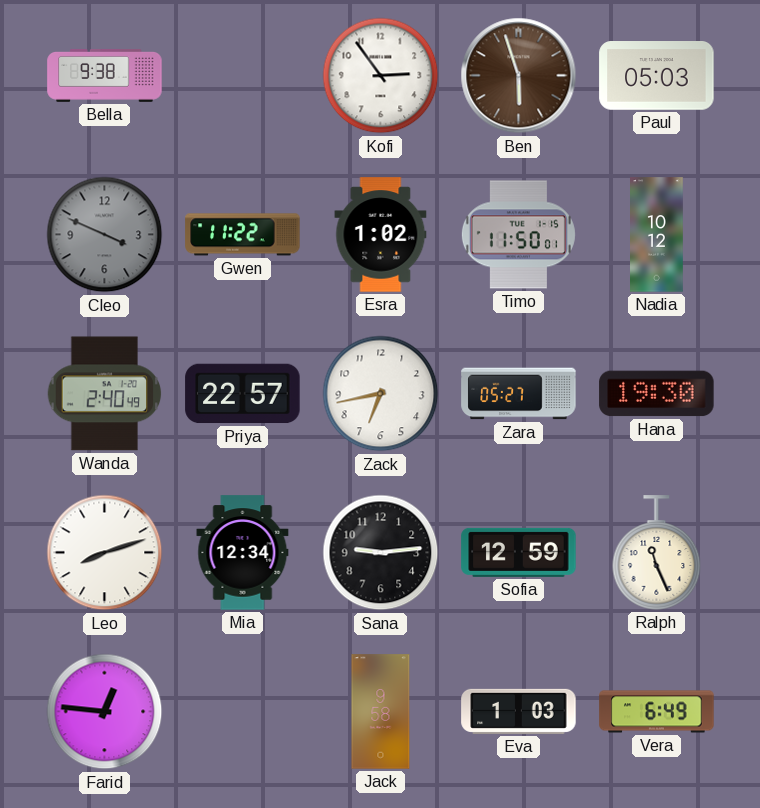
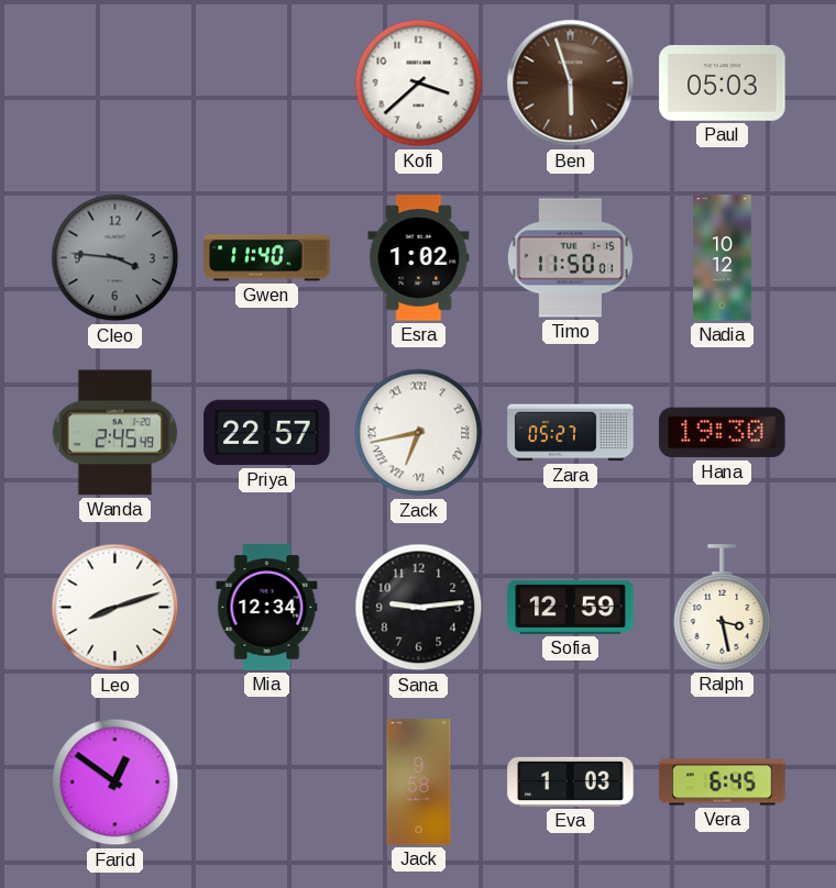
Bella: 9:38 -> none (105, 76)
Kofi: 2:54 -> 3:38 (419, 84)
Cleo: 3:49 -> 3:46 (116, 258)
Gwen: 11:22 -> 11:40 (267, 258)
Wanda: 2:40 -> 2:45 (116, 433)
Zack numerals: Arabic -> Roman (419, 433)
Ralph: 11:26 -> 3:28 (723, 608)
Farid: 12:46 -> 12:51 (116, 782)
Vera: 6:49 -> 6:45 (723, 782)
